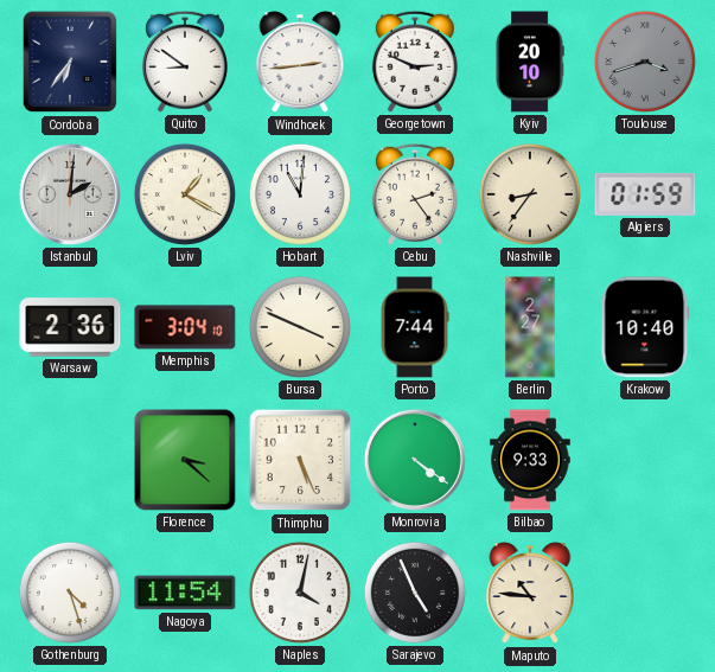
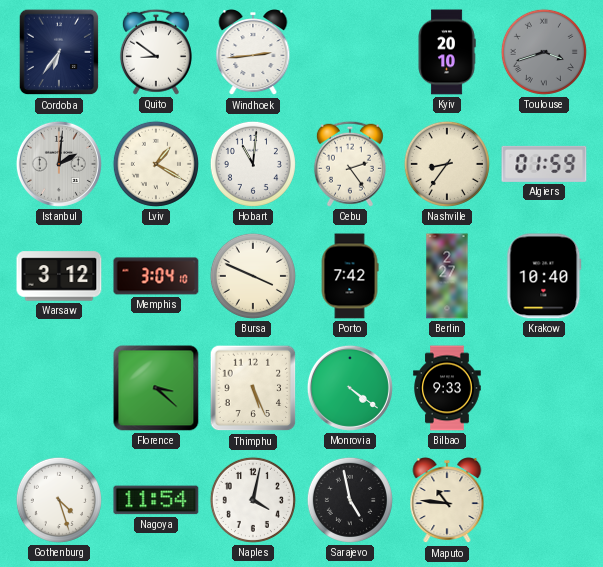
Georgetown: 2:49 -> none (415, 62)
Warsaw: 2:36 -> 3:12 (59, 276)
Porto: 7:44 -> 7:42 (350, 276)
Sarajevo: 4:56 -> 4:58 (350, 500)
